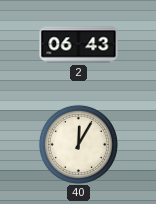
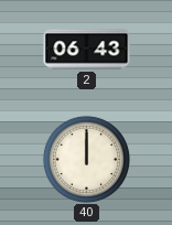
40: 12:05 -> 12:00 (86, 159)
